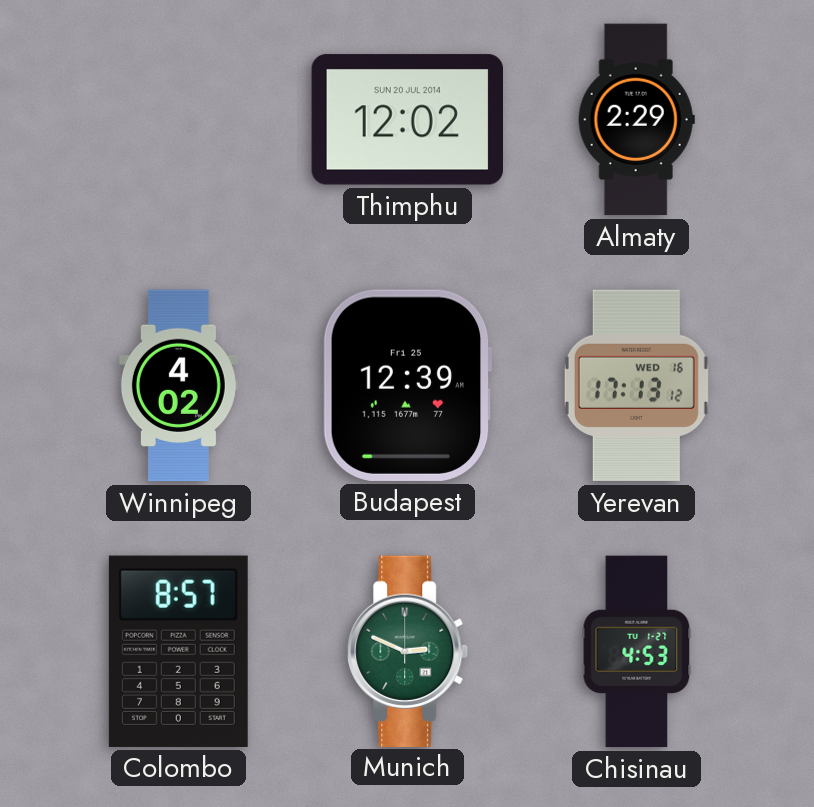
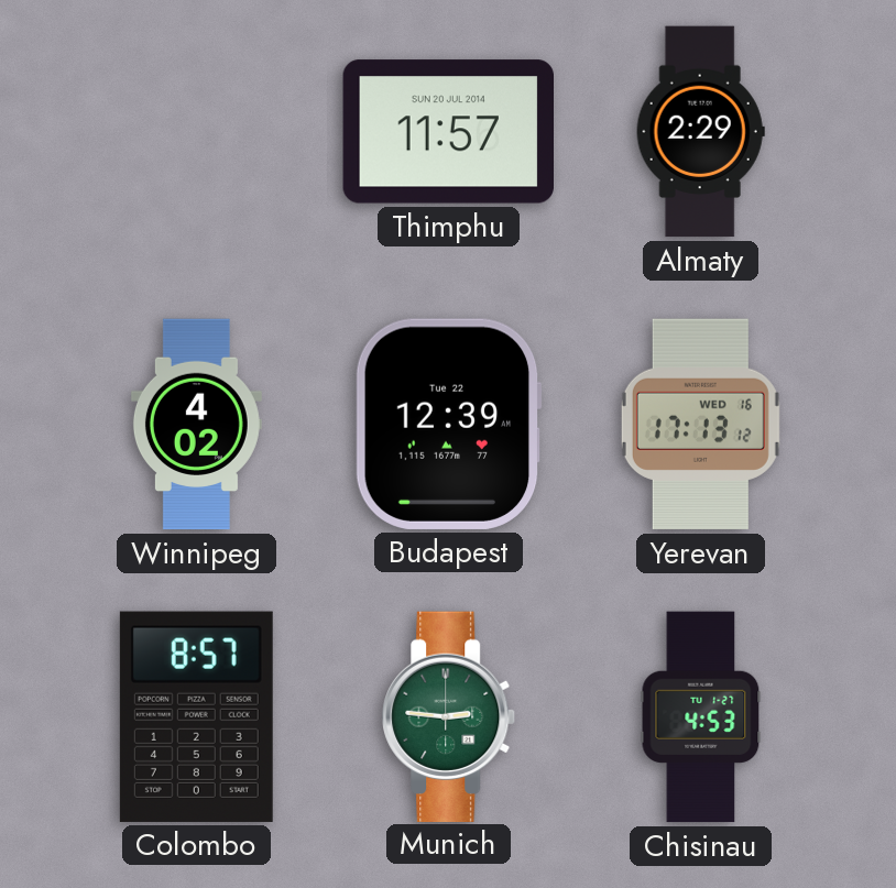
Thimphu: 12:02 -> 11:57 (448, 132)
Budapest date: Fri 25 -> Tue 22 (448, 424)
Munich: 2:49 -> 2:46 (449, 716)
